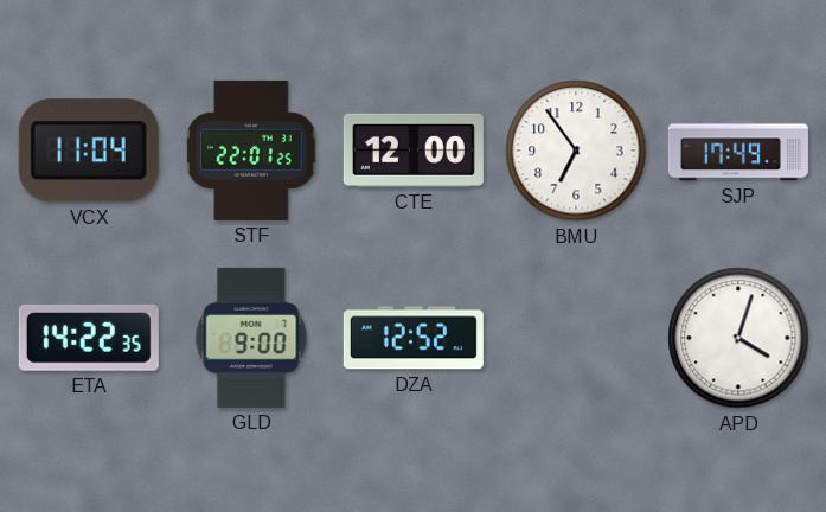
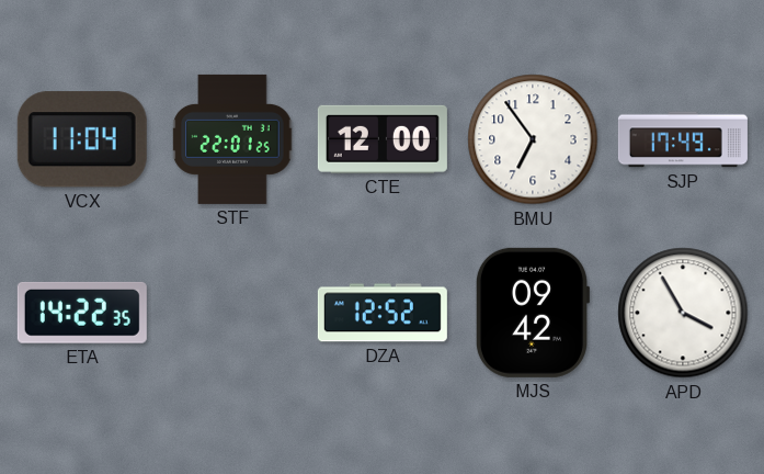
GLD: 9:00 -> none (251, 338)
MJS: none -> 09:42 (532, 313)
APD: 4:03 -> 3:55 (683, 313)
